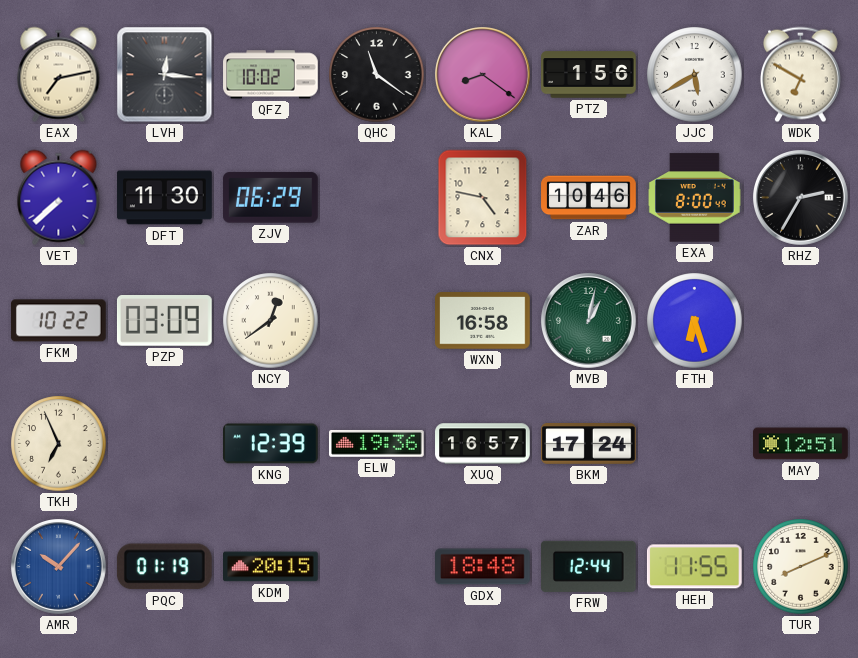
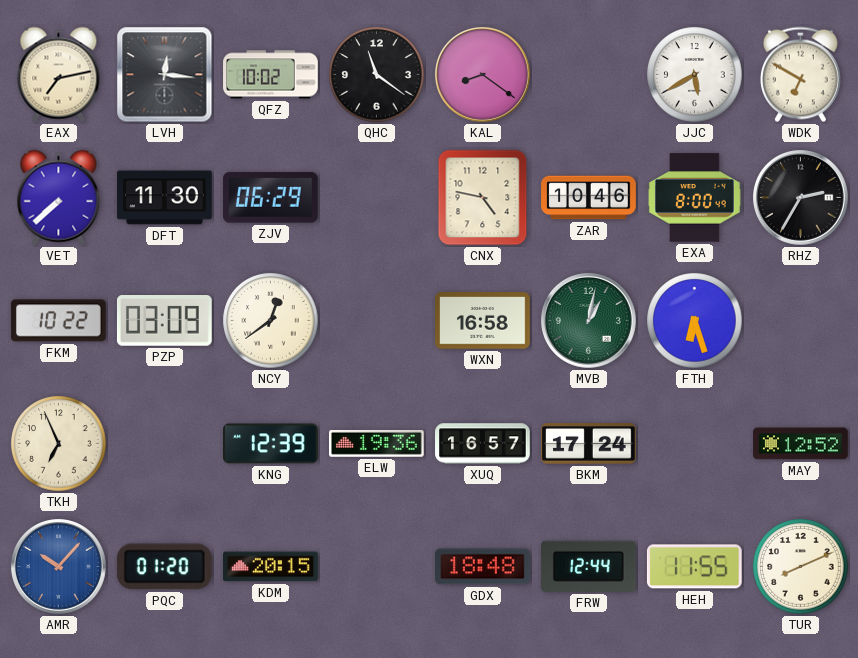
PTZ: 1:56 -> none (589, 75)
MAY: 12:51 -> 12:52 (801, 444)
PQC: 01:19 -> 01:20 (164, 567)
